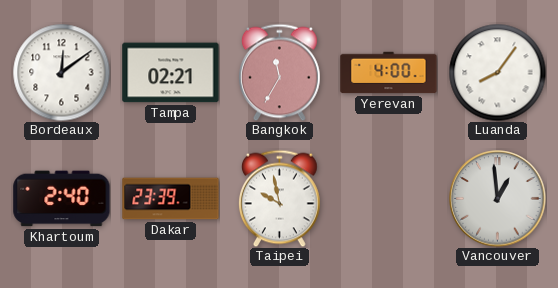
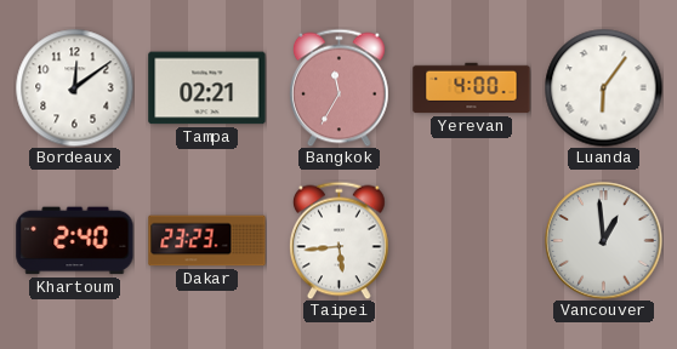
Luanda: 8:06 -> 6:06 (603, 87)
Dakar: 23:39 -> 23:23 (207, 241)
Taipei: 9:58 -> 5:44 (338, 240)
